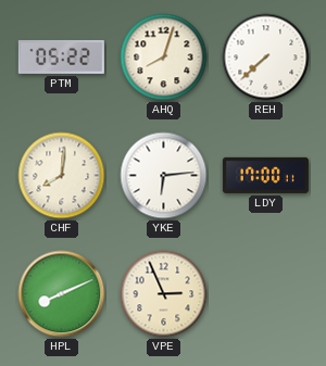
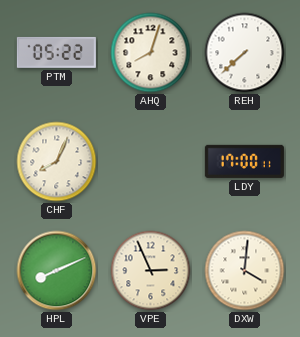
CHF: 8:01 -> 8:04 (57, 162)
YKE: 6:14 -> none (164, 176)
DXW: none -> 4:01 (245, 271)
